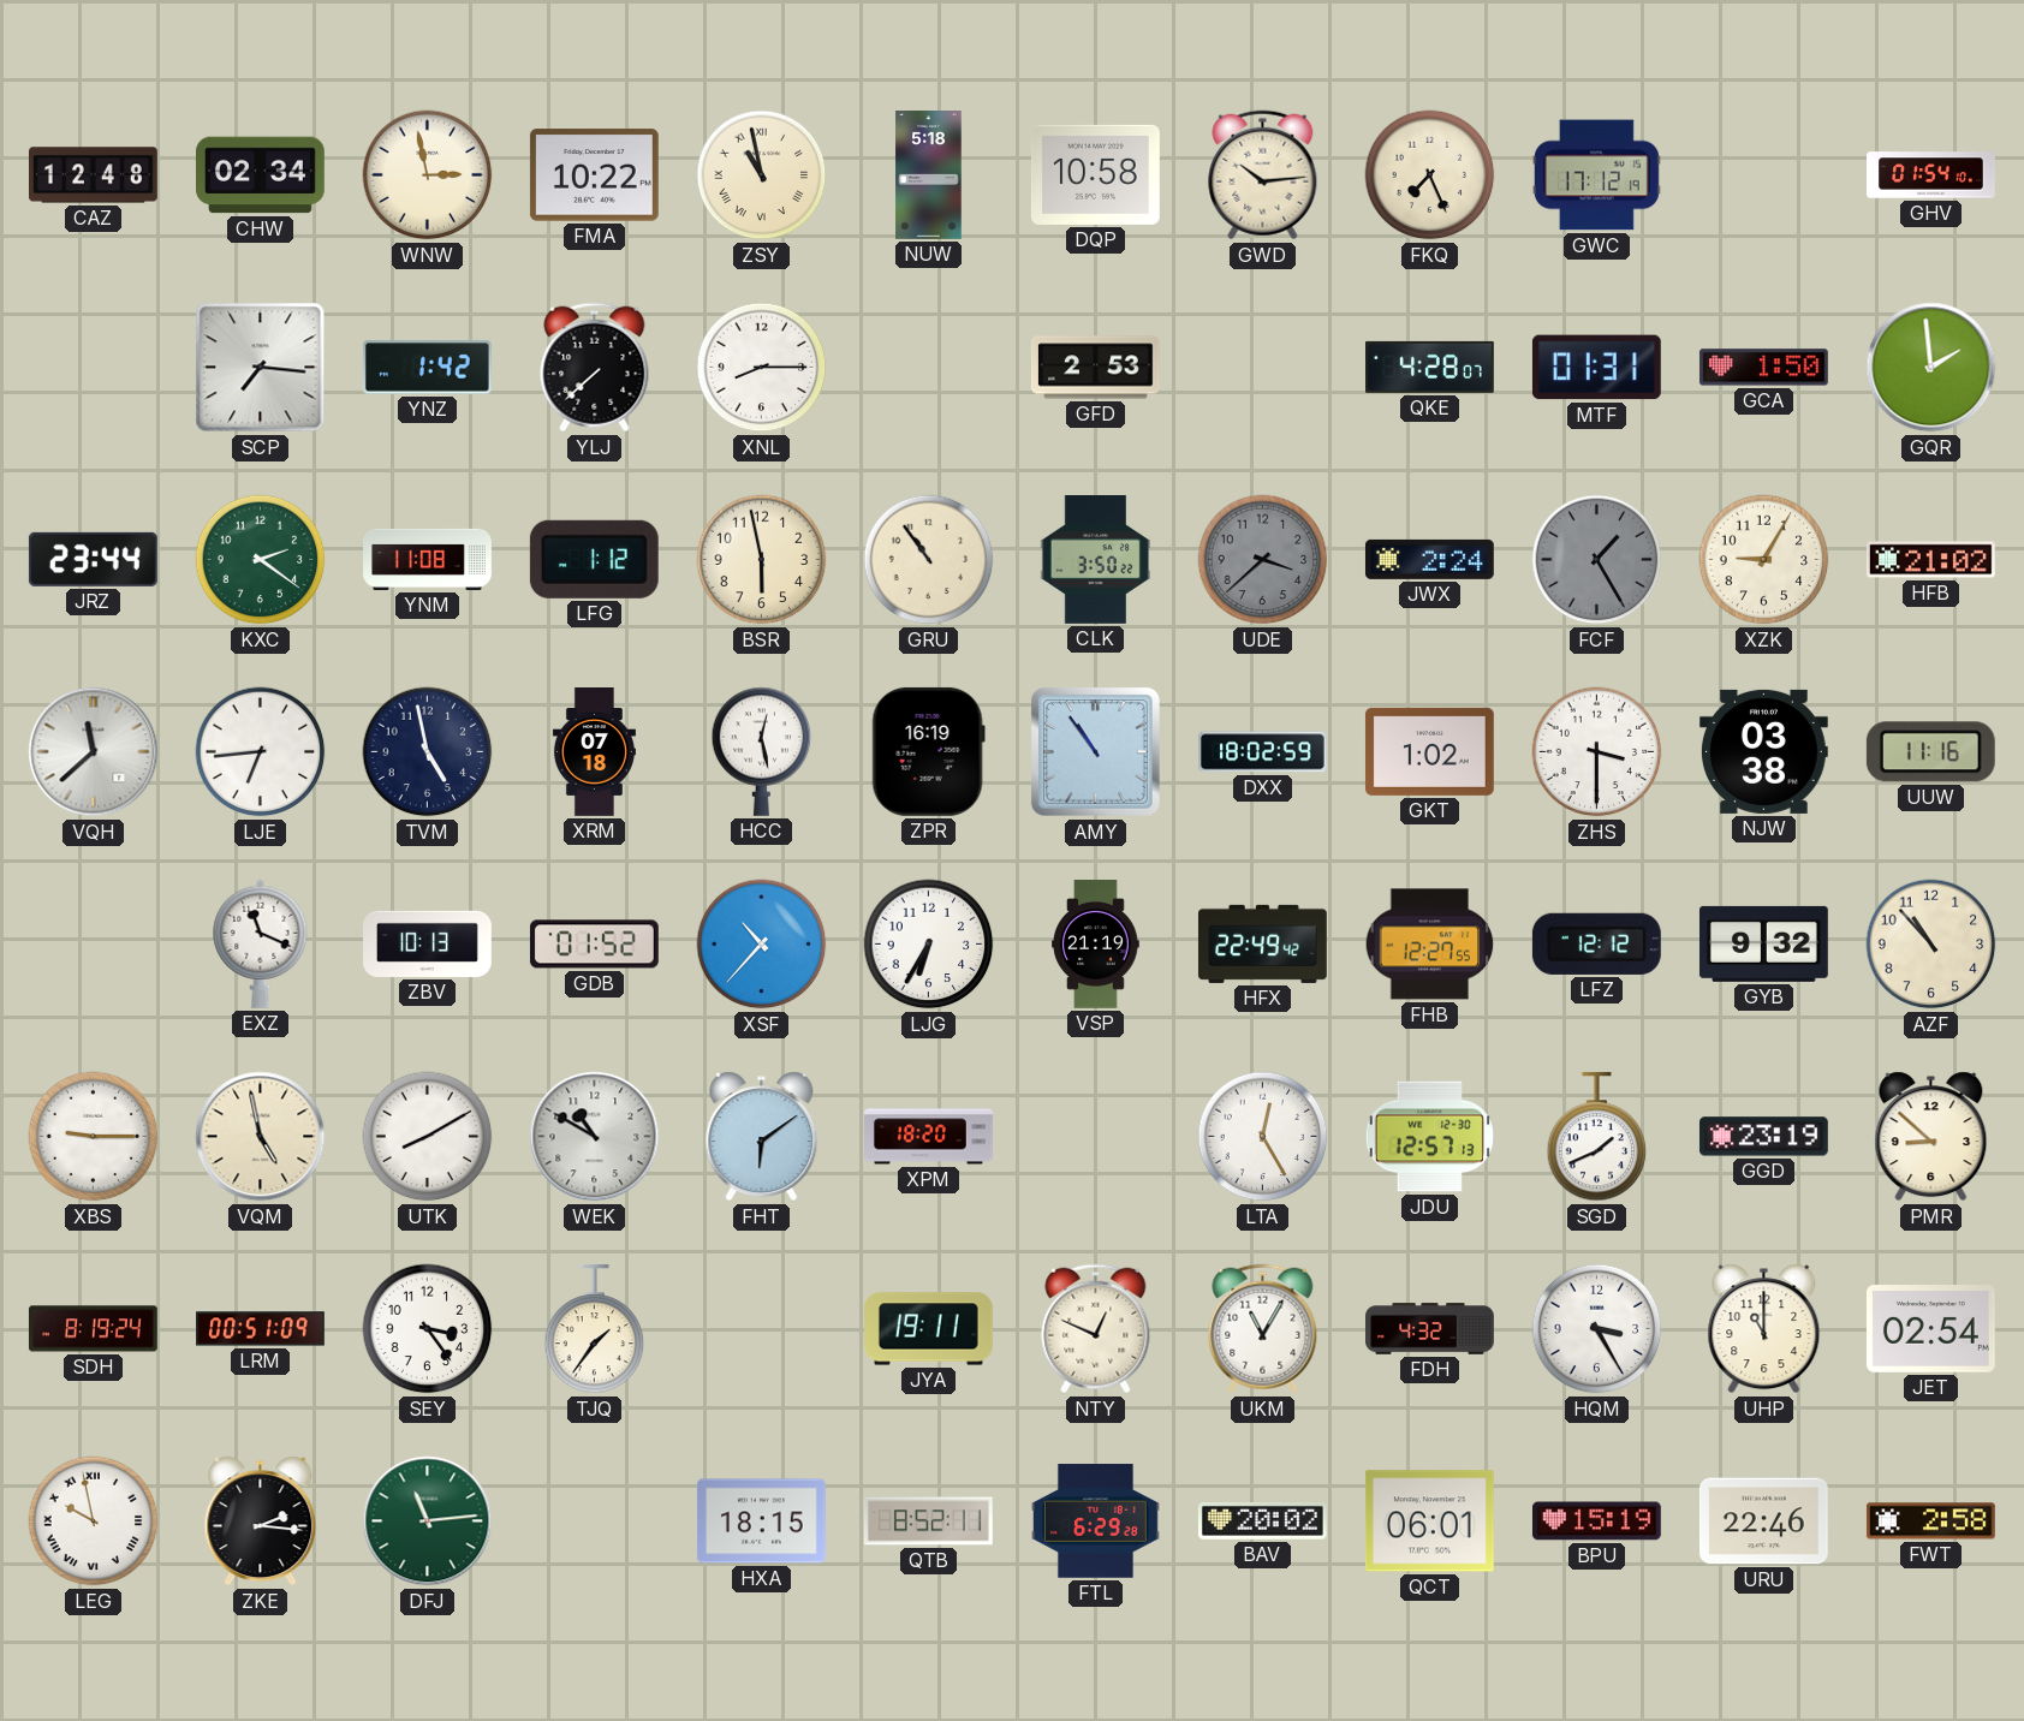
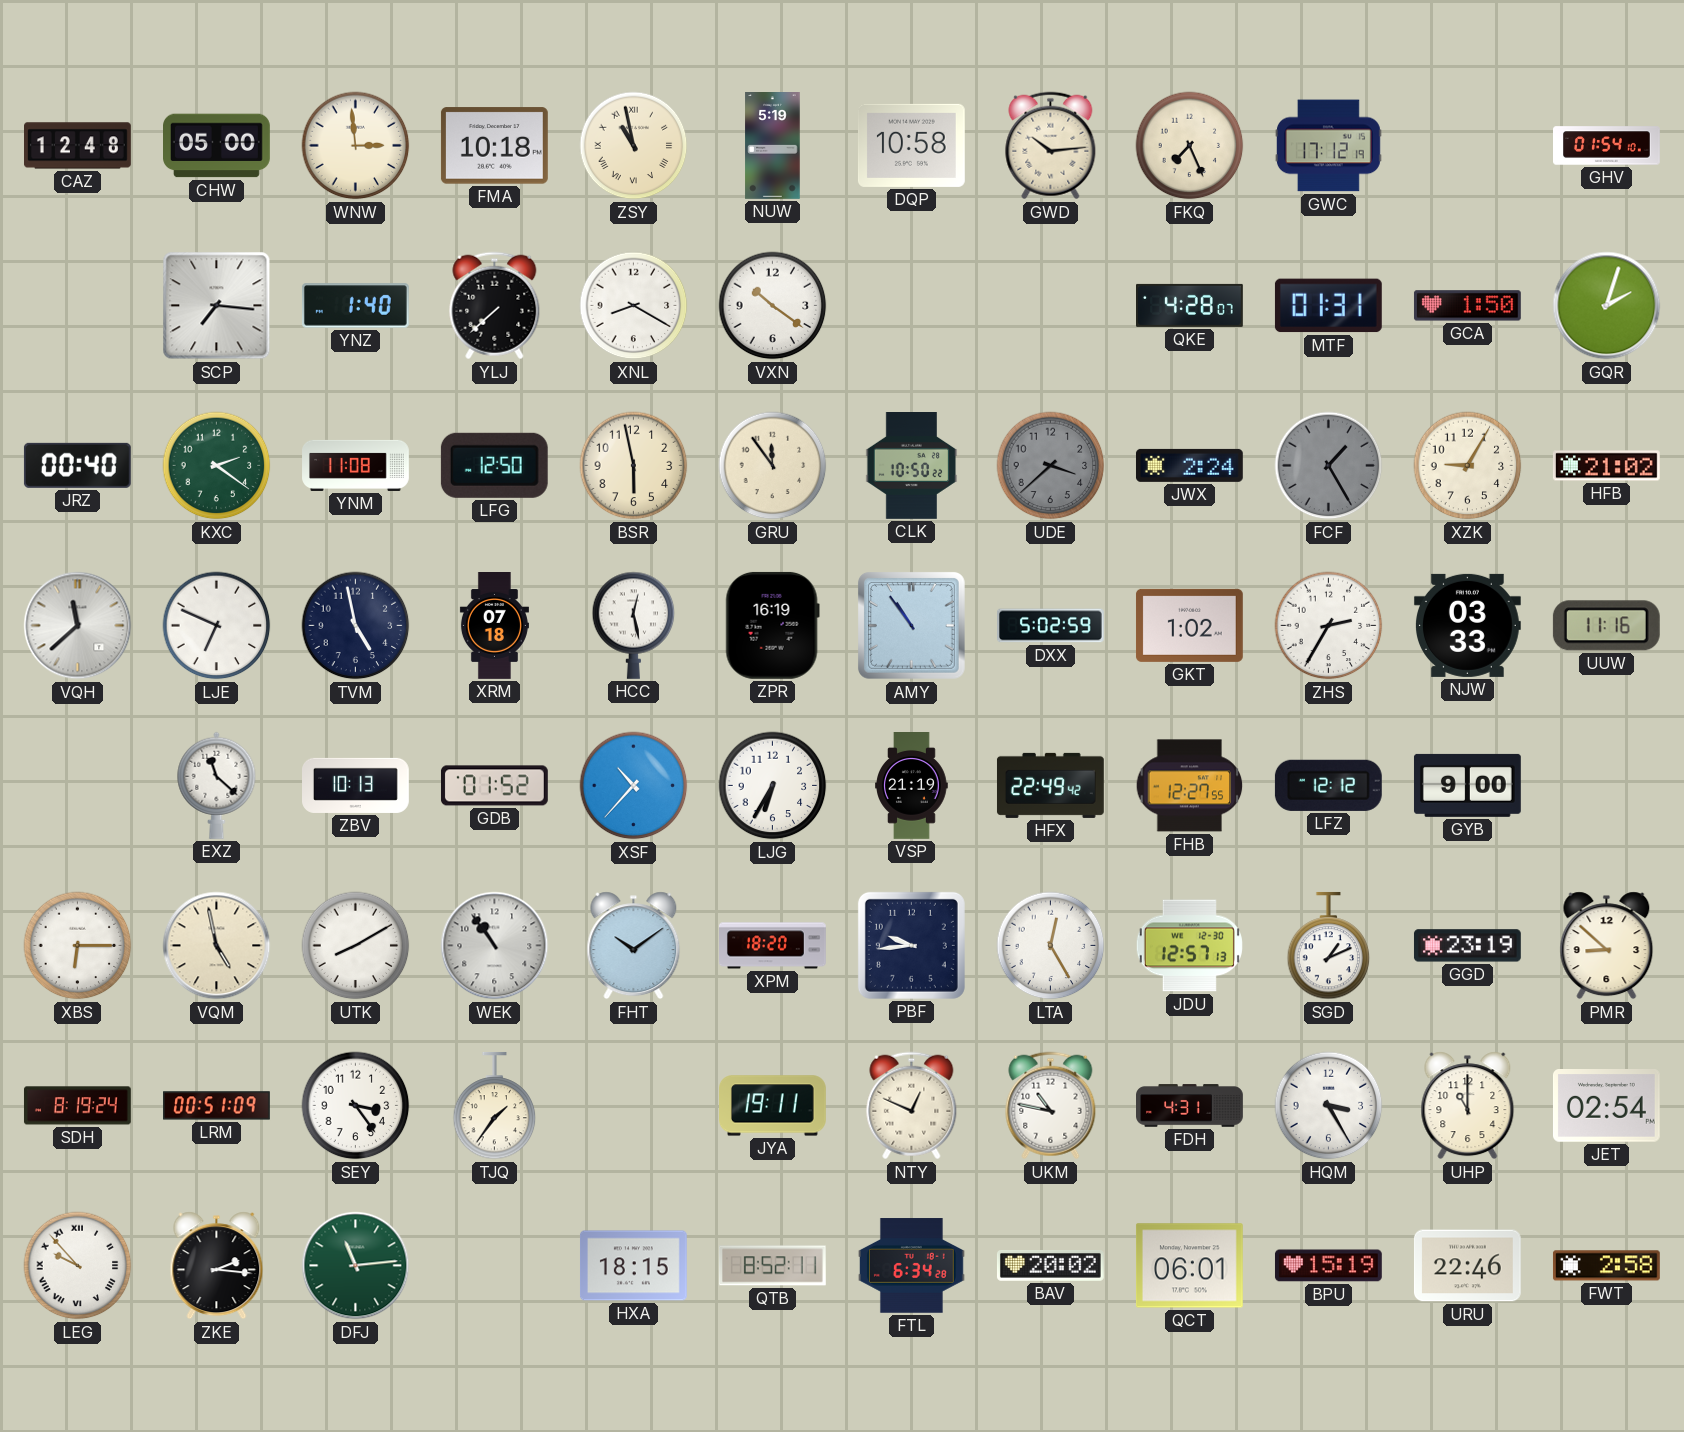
CHW: 02:34 -> 05:00 (217, 146)
WNW: 2:58 -> 2:59 (356, 146)
FMA: 10:22 -> 10:18 (494, 146)
NUW: 5:18 -> 5:19 (773, 146)
YNZ: 1:42 -> 1:40 (355, 306)
XNL: 8:15 -> 8:20 (634, 306)
VXN: none -> 10:21 (773, 306)
GFD: 2:53 -> none (1095, 368)
GQR: 1:59 -> 2:03 (1607, 306)
JRZ: 23:44 -> 00:40 (77, 465)
LFG: 1:12 -> 12:50 (494, 465)
GRU: 10:54 -> 11:54 (773, 466)
CLK: 3:50 -> 10:50 (912, 466)
LJE: 6:44 -> 6:49 (217, 626)
DXX: 18:02 -> 5:02 (1051, 626)
ZHS: 3:30 -> 2:35 (1329, 626)
NJW: 03:38 -> 03:33 (1467, 625)
EXZ: 11:19 -> 11:22 (217, 785)
GYB: 9:32 -> 9:00 (1467, 785)
AZF: 10:53 -> none (1931, 945)
XBS: 9:15 -> 6:15 (78, 946)
WEK: 10:50 -> 10:54 (495, 946)
FHT: 6:09 -> 10:09 (634, 946)
PBF: none -> 9:44 (911, 945)
SGD: 1:41 -> 1:11 (1329, 946)
UKM: 11:05 -> 10:47 (1051, 1106)
FDH: 4:32 -> 4:31 (1190, 1106)
LEG: 9:58 -> 9:53 (78, 1266)
FTL: 6:29 -> 6:34 (911, 1266)
